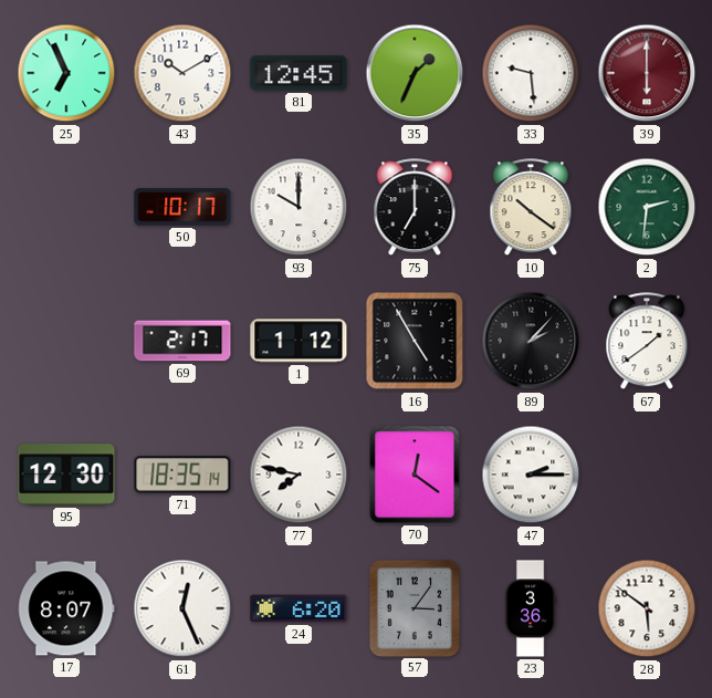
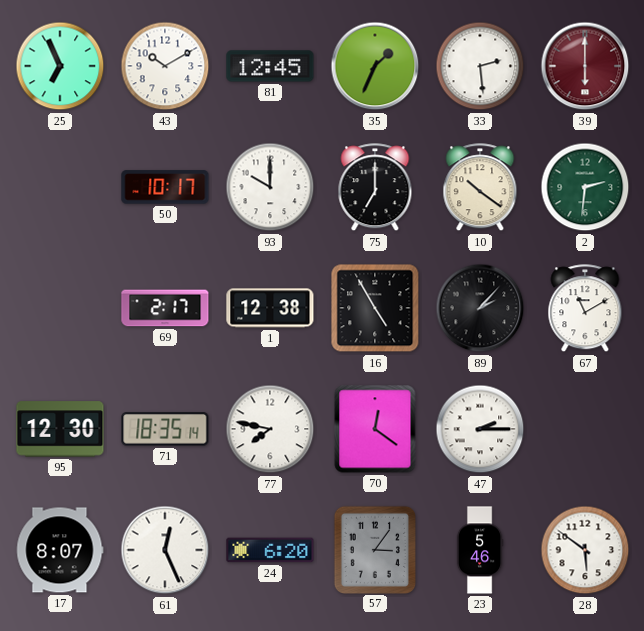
33: 9:29 -> 2:29 (480, 66)
1: 1:12 -> 12:38 (270, 308)
67: 1:39 -> 11:10 (585, 309)
23: 3:36 -> 5:46 (480, 550)
